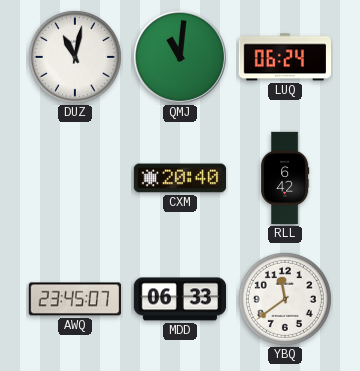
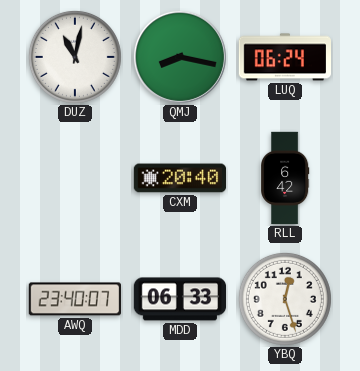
QMJ: 11:01 -> 8:17 (180, 57)
AWQ: 23:45 -> 23:40 (74, 299)
YBQ: 11:39 -> 12:27 (285, 299)
